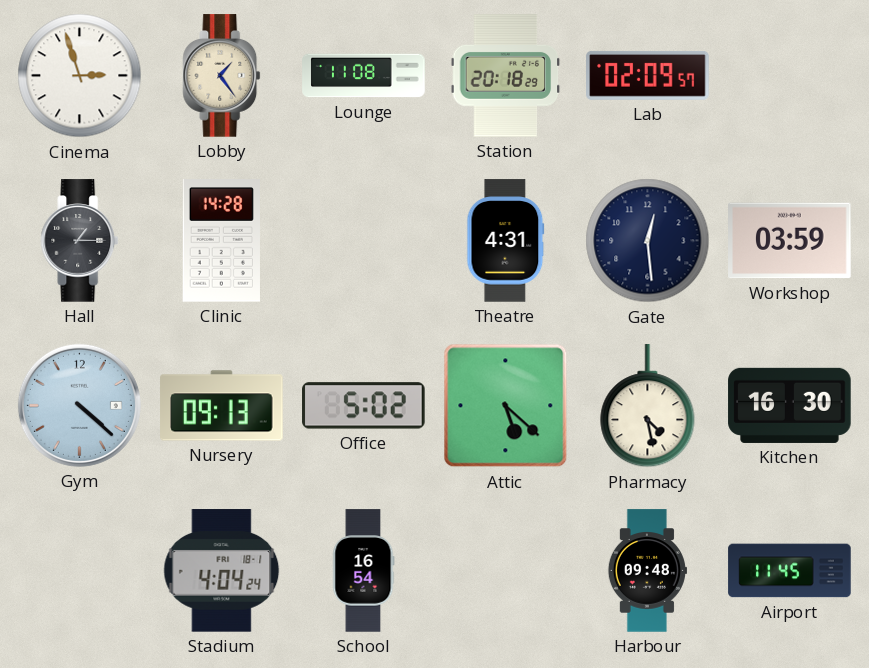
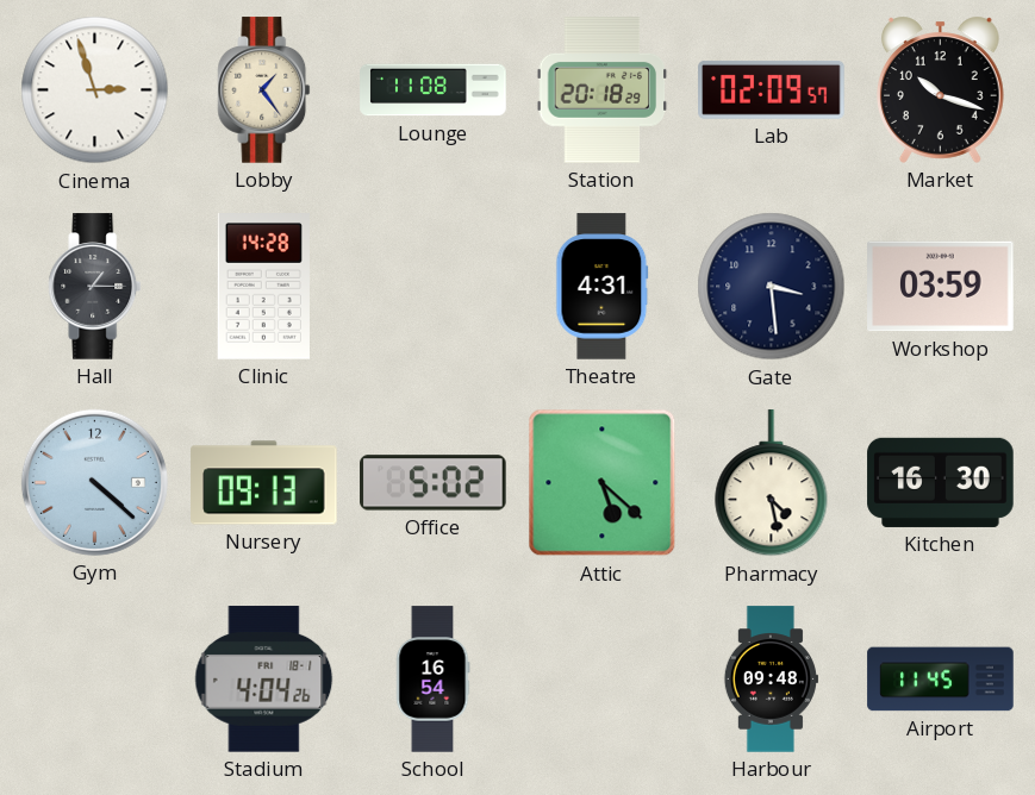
Market: none -> 10:18 (941, 89)
Gate: 12:29 -> 3:29 (772, 287)
Stadium: 4:04:24 -> 4:04:26 (264, 680)
